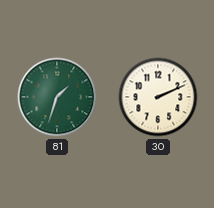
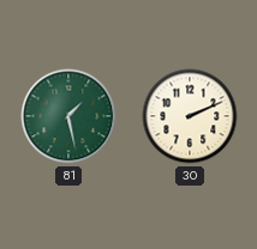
81: 1:33 -> 1:28 (68, 116)
